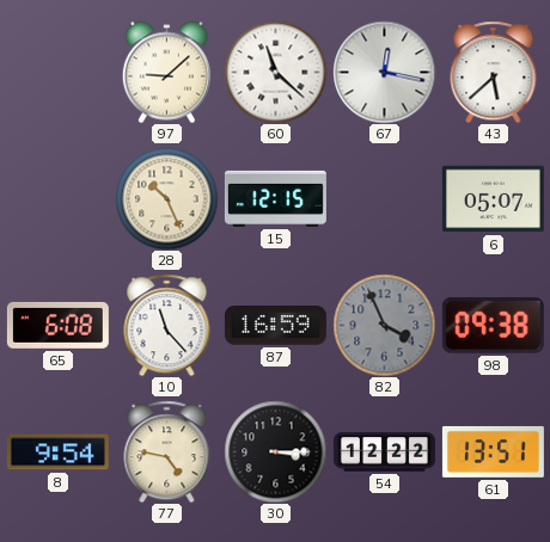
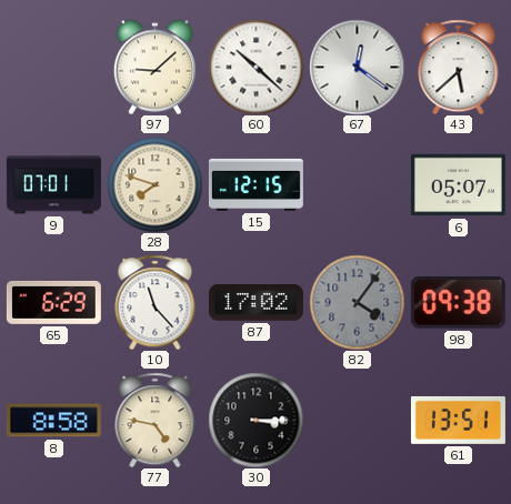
60: 11:22 -> 10:22 (255, 67)
67: 12:17 -> 12:21 (357, 67)
9: none -> 07:01 (53, 185)
28: 10:26 -> 7:48 (154, 184)
65: 6:08 -> 6:29 (53, 302)
87: 16:59 -> 17:02 (255, 303)
82: 3:56 -> 4:06 (357, 302)
8: 9:54 -> 8:58 (53, 421)
54: 12:22 -> none (384, 452)
